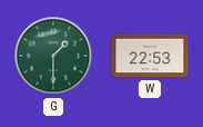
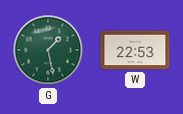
G: 1:30 -> 1:28 (48, 50)
